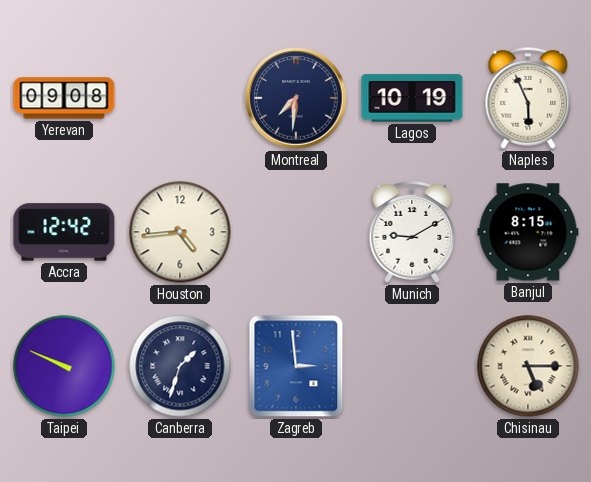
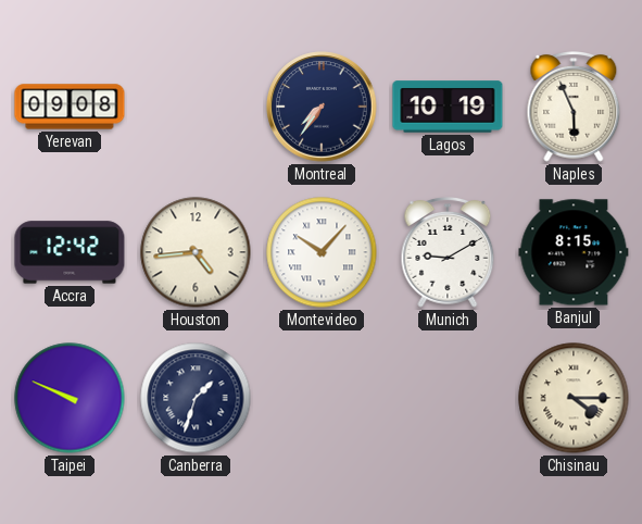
Montreal: 7:31 -> 7:36 (322, 107)
Montevideo: none -> 10:07 (322, 252)
Zagreb: 2:59 -> none (296, 366)
Chisinau: 5:15 -> 4:15 (574, 398)
